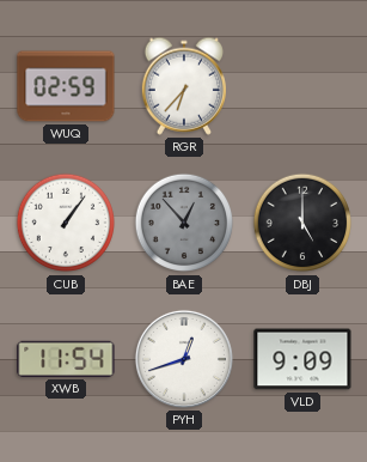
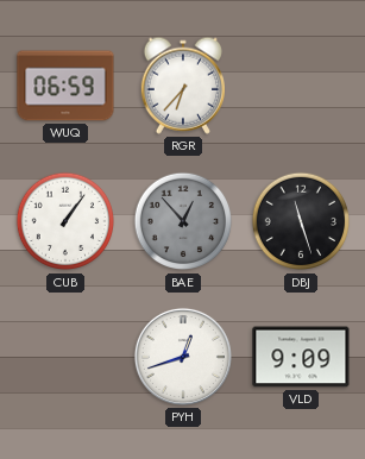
WUQ: 02:59 -> 06:59 (65, 86)
DBJ: 5:00 -> 11:27 (301, 221)
XWB: 11:54 -> none (66, 359)
